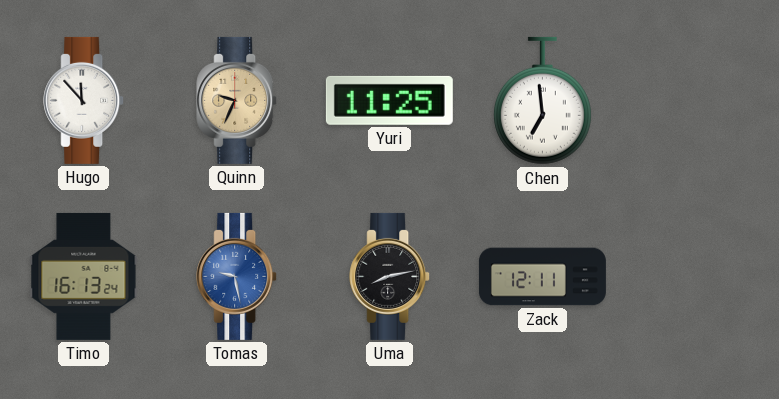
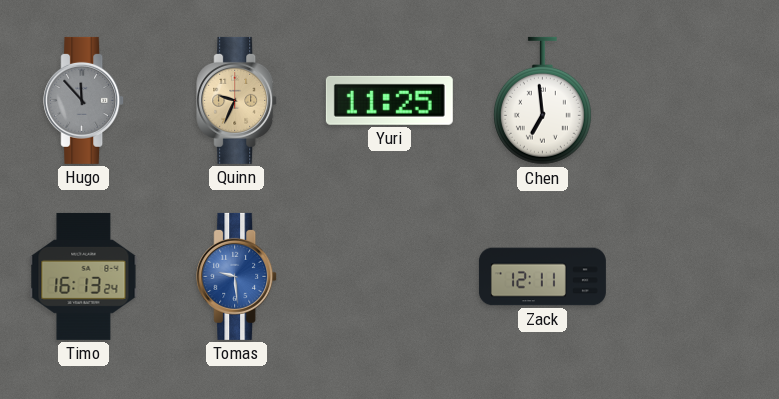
Hugo dial: white -> grey (84, 100)
Tomas: 9:28 -> 9:29 (237, 276)
Uma: 8:13 -> none (390, 276)
